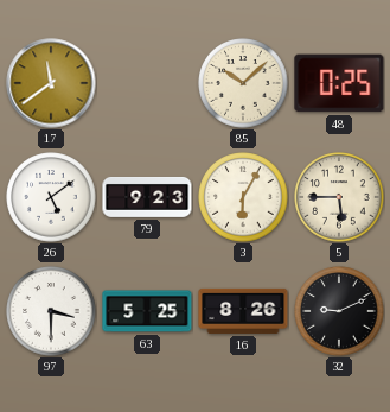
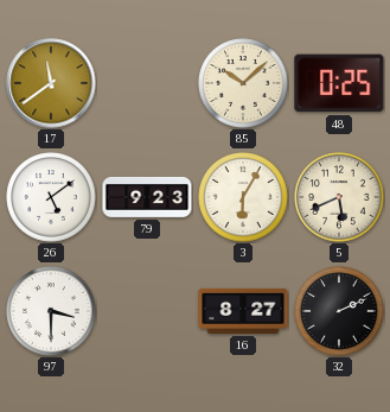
5: 5:45 -> 5:41 (339, 197)
63: 5:25 -> none (147, 311)
16: 8:26 -> 8:27 (243, 311)
32: 9:11 -> 2:11 (339, 311)
